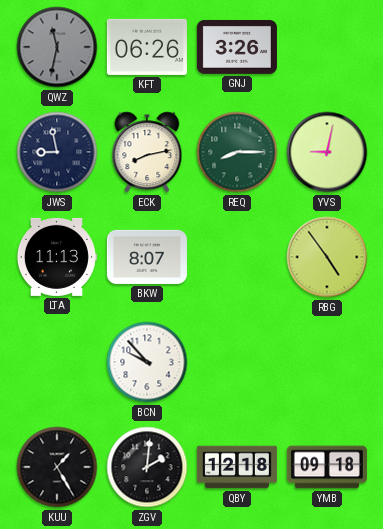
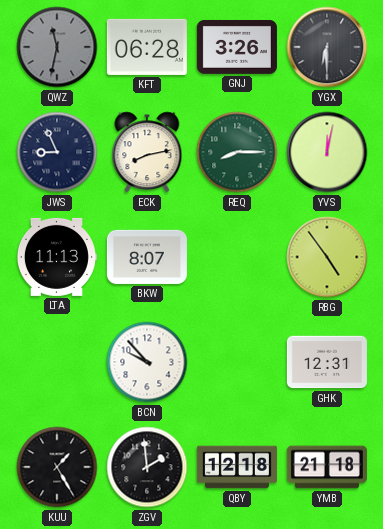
KFT: 06:26 -> 06:28 (147, 47)
YGX: none -> 6:30 (327, 47)
JWS: 8:58 -> 8:56 (57, 152)
YVS: 9:02 -> 12:02 (327, 152)
GHK: none -> 12:31 (327, 362)
ZGV: 2:01 -> 1:59 (147, 467)
YMB: 09:18 -> 21:18 (327, 467)
